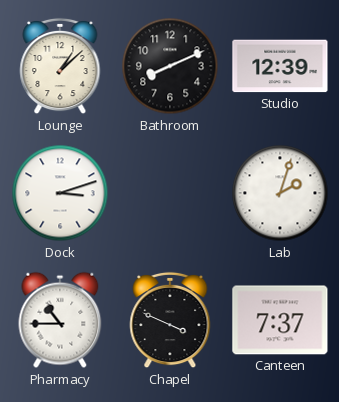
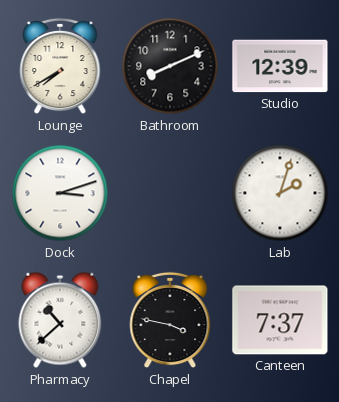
Lounge: 1:08 -> 7:40 (60, 66)
Pharmacy: 10:45 -> 10:38 (60, 320)
Chapel: 3:49 -> 3:47 (170, 320)
